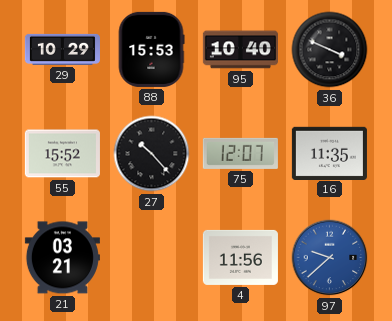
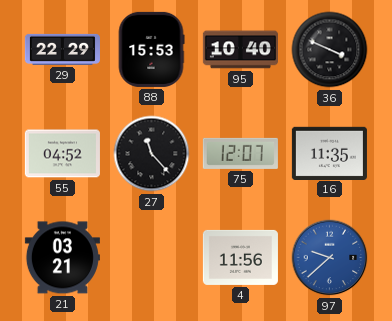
29: 10:29 -> 22:29 (62, 49)
55: 15:52 -> 04:52 (62, 154)
27: 10:23 -> 11:23 (152, 154)
